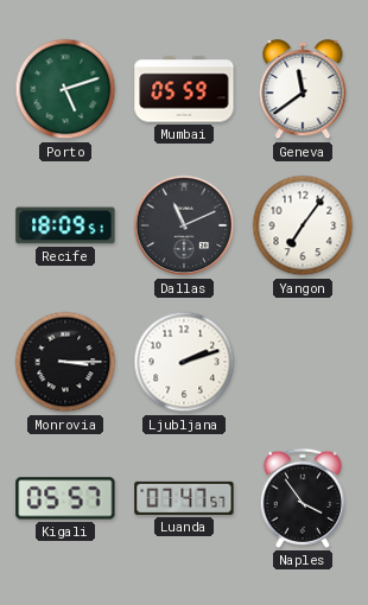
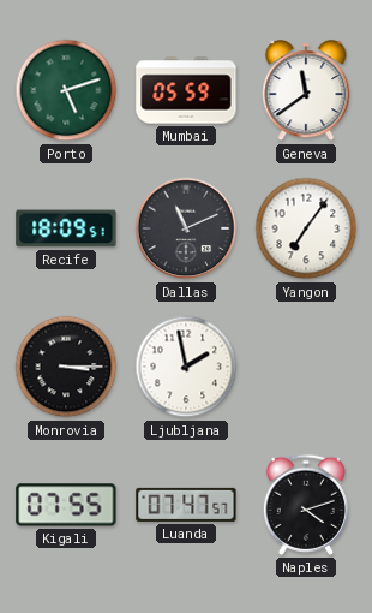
Ljubljana: 2:12 -> 1:58 (186, 367)
Kigali: 05:57 -> 07:55 (66, 505)
Naples: 3:54 -> 4:12 (306, 505)
